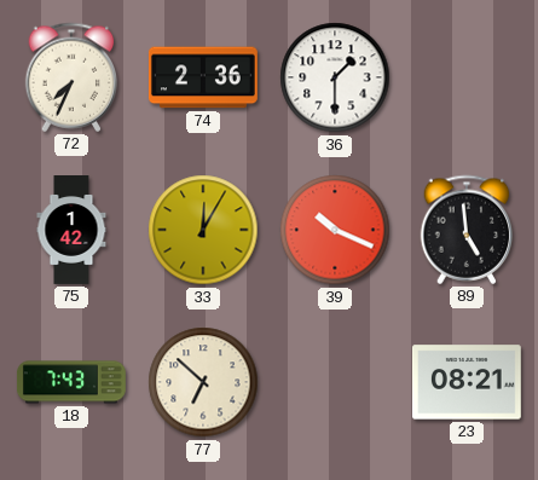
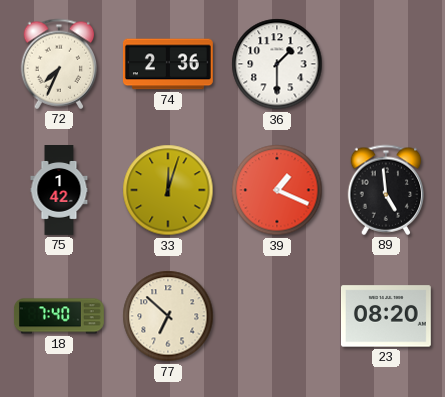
33: 12:05 -> 12:03 (168, 190)
39: 10:19 -> 1:19 (277, 190)
18: 7:43 -> 7:40 (59, 316)
23: 08:21 -> 08:20 (386, 316)
